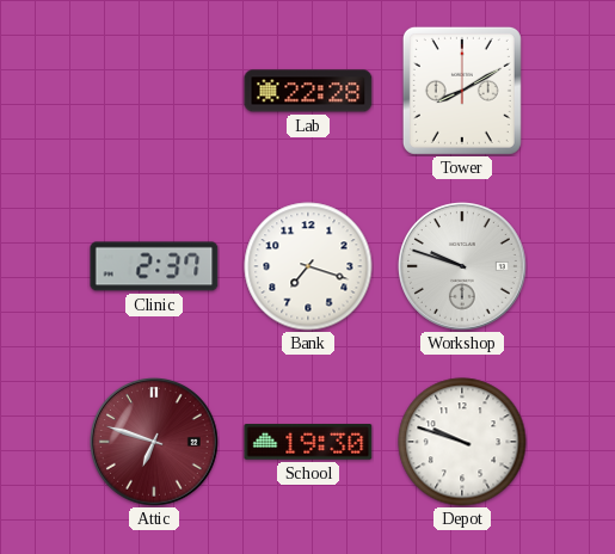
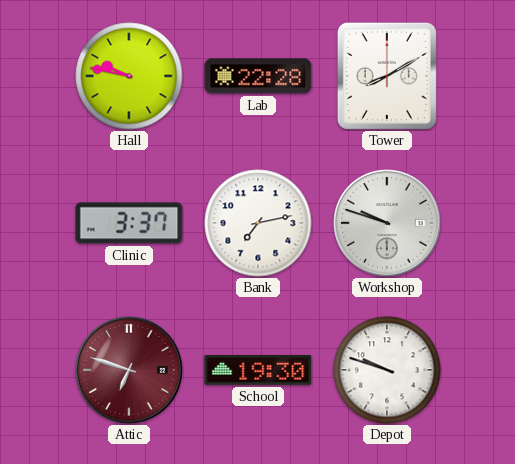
Hall: none -> 9:47 (129, 76)
Clinic: 2:37 -> 3:37 (129, 223)
Bank: 7:18 -> 7:13 (258, 223)
